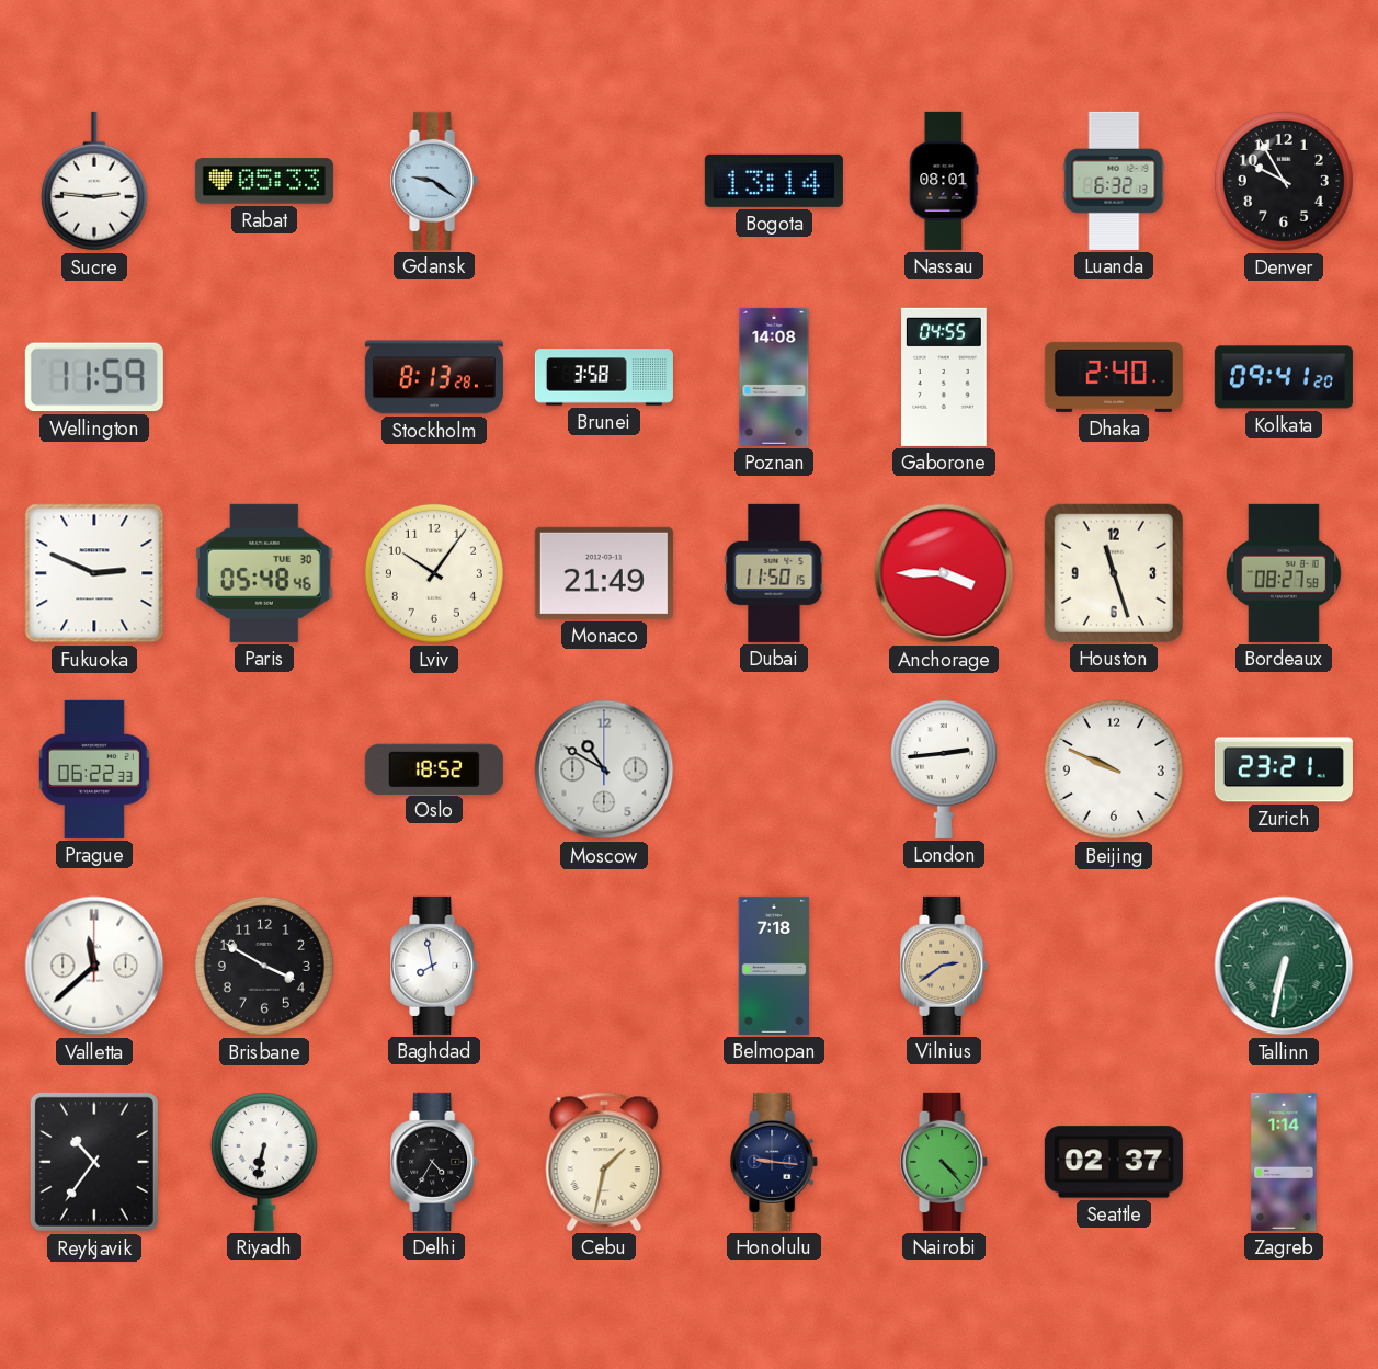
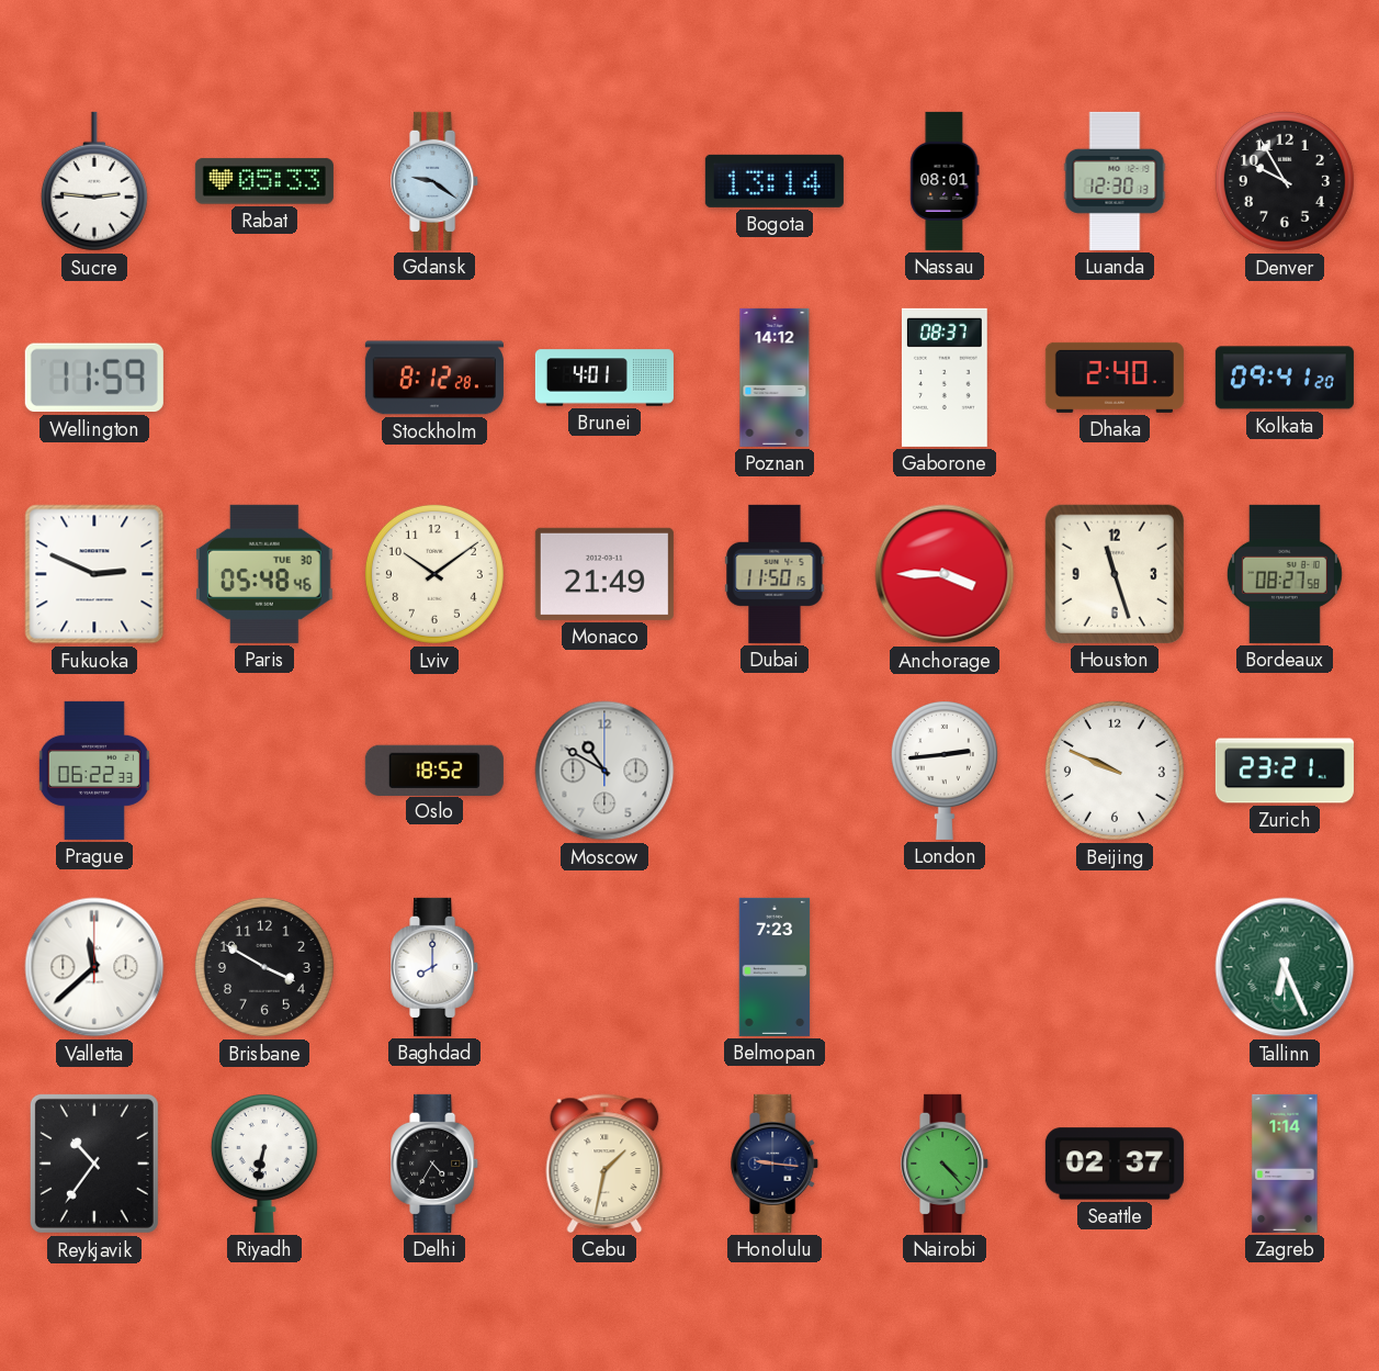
Luanda: 6:32 -> 12:30 (1115, 181)
Stockholm: 8:13 -> 8:12 (434, 378)
Brunei: 3:58 -> 4:01 (604, 378)
Poznan: 14:08 -> 14:12 (775, 378)
Gaborone: 04:55 -> 08:37 (945, 378)
Lviv: 10:06 -> 10:09 (434, 574)
Baghdad: 7:58 -> 8:00 (436, 967)
Belmopan: 7:18 -> 7:23 (775, 967)
Vilnius: 2:39 -> none (945, 966)
Tallinn: 6:32 -> 6:26 (1285, 967)
